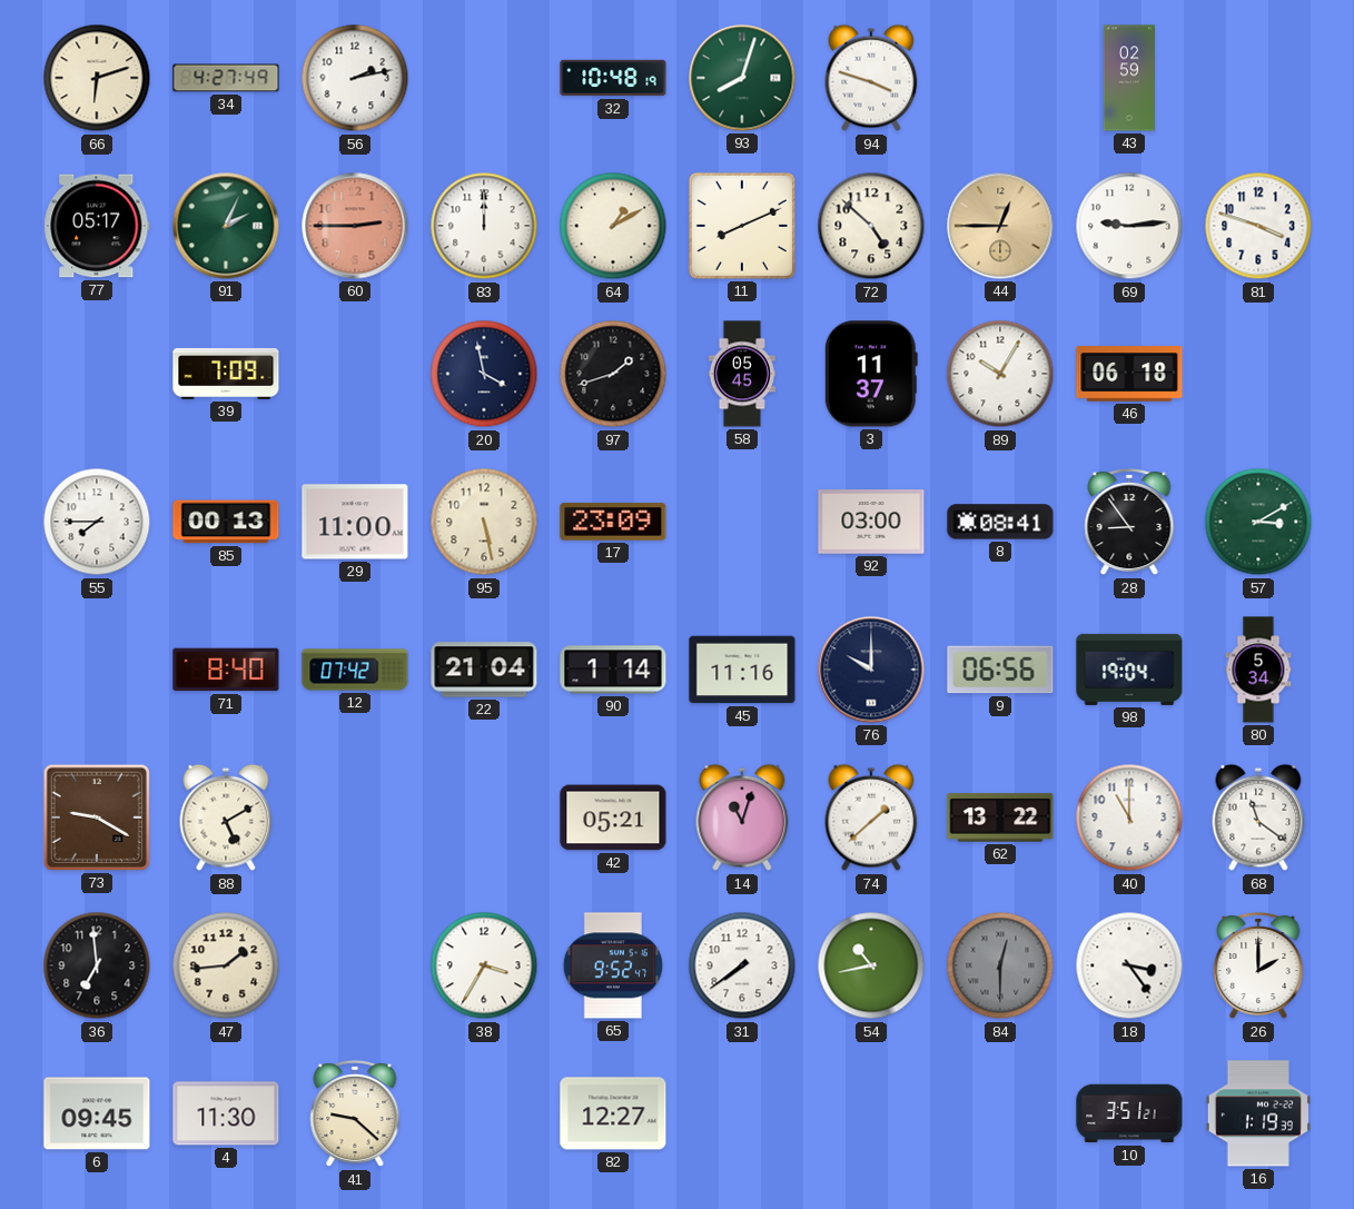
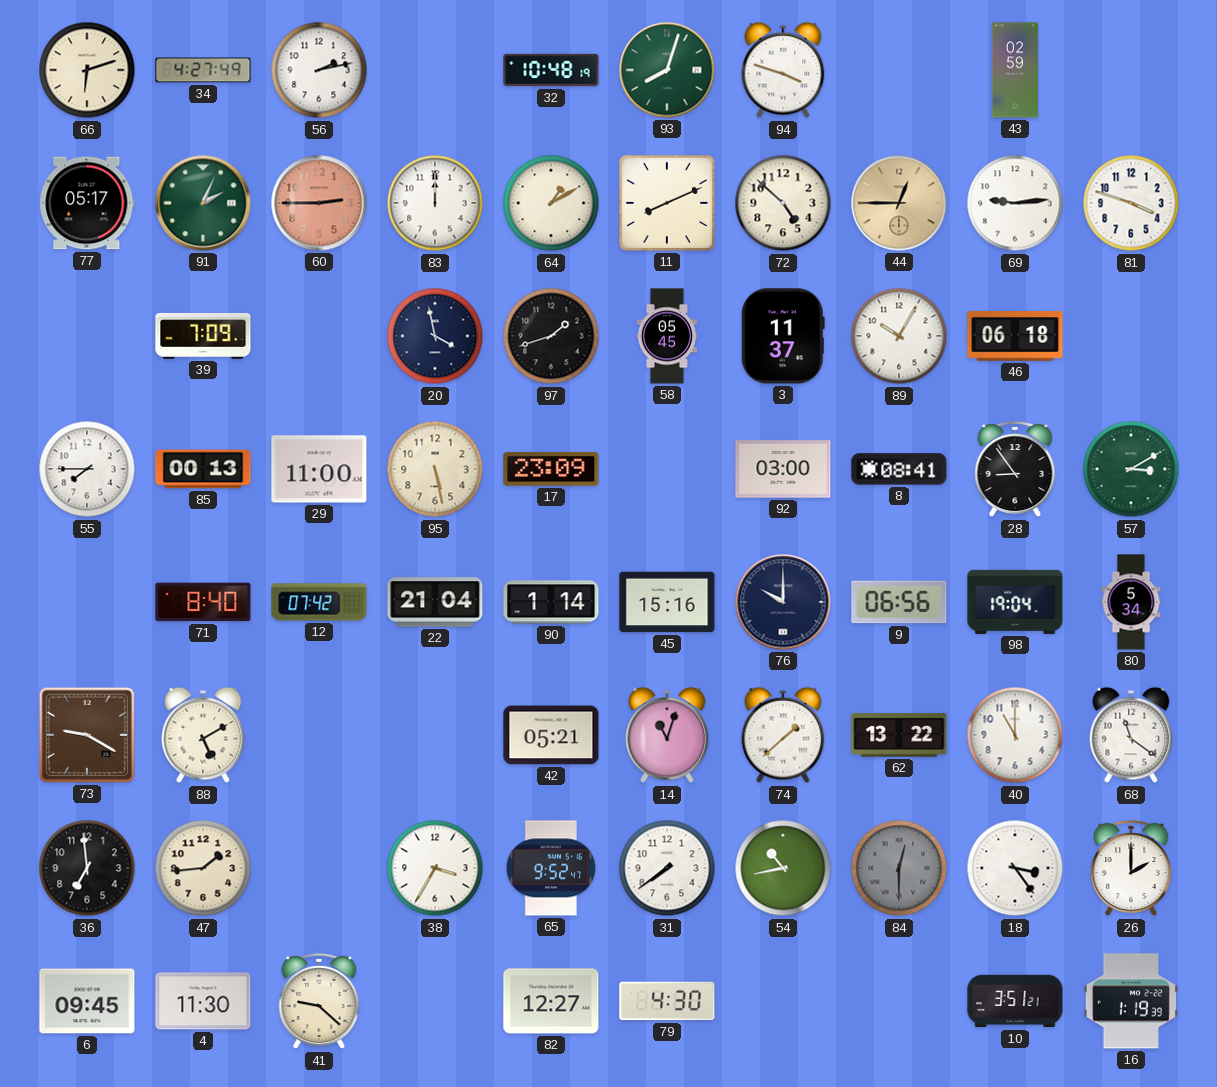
45: 11:16 -> 15:16 (667, 602)
79: none -> 4:30 (667, 1001)
